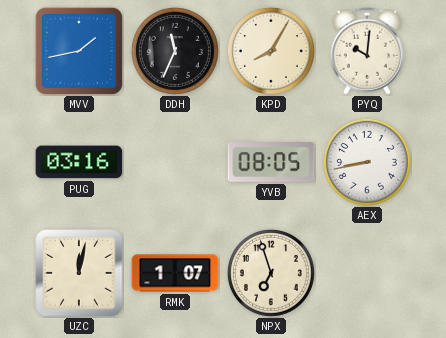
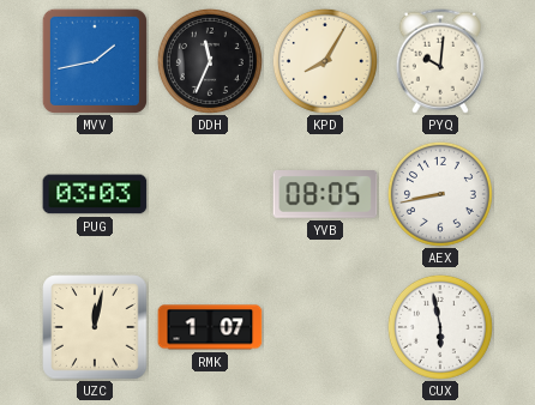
PUG: 03:16 -> 03:03 (95, 194)
NPX: 6:57 -> none (271, 273)
CUX: none -> 5:58 (440, 327)
